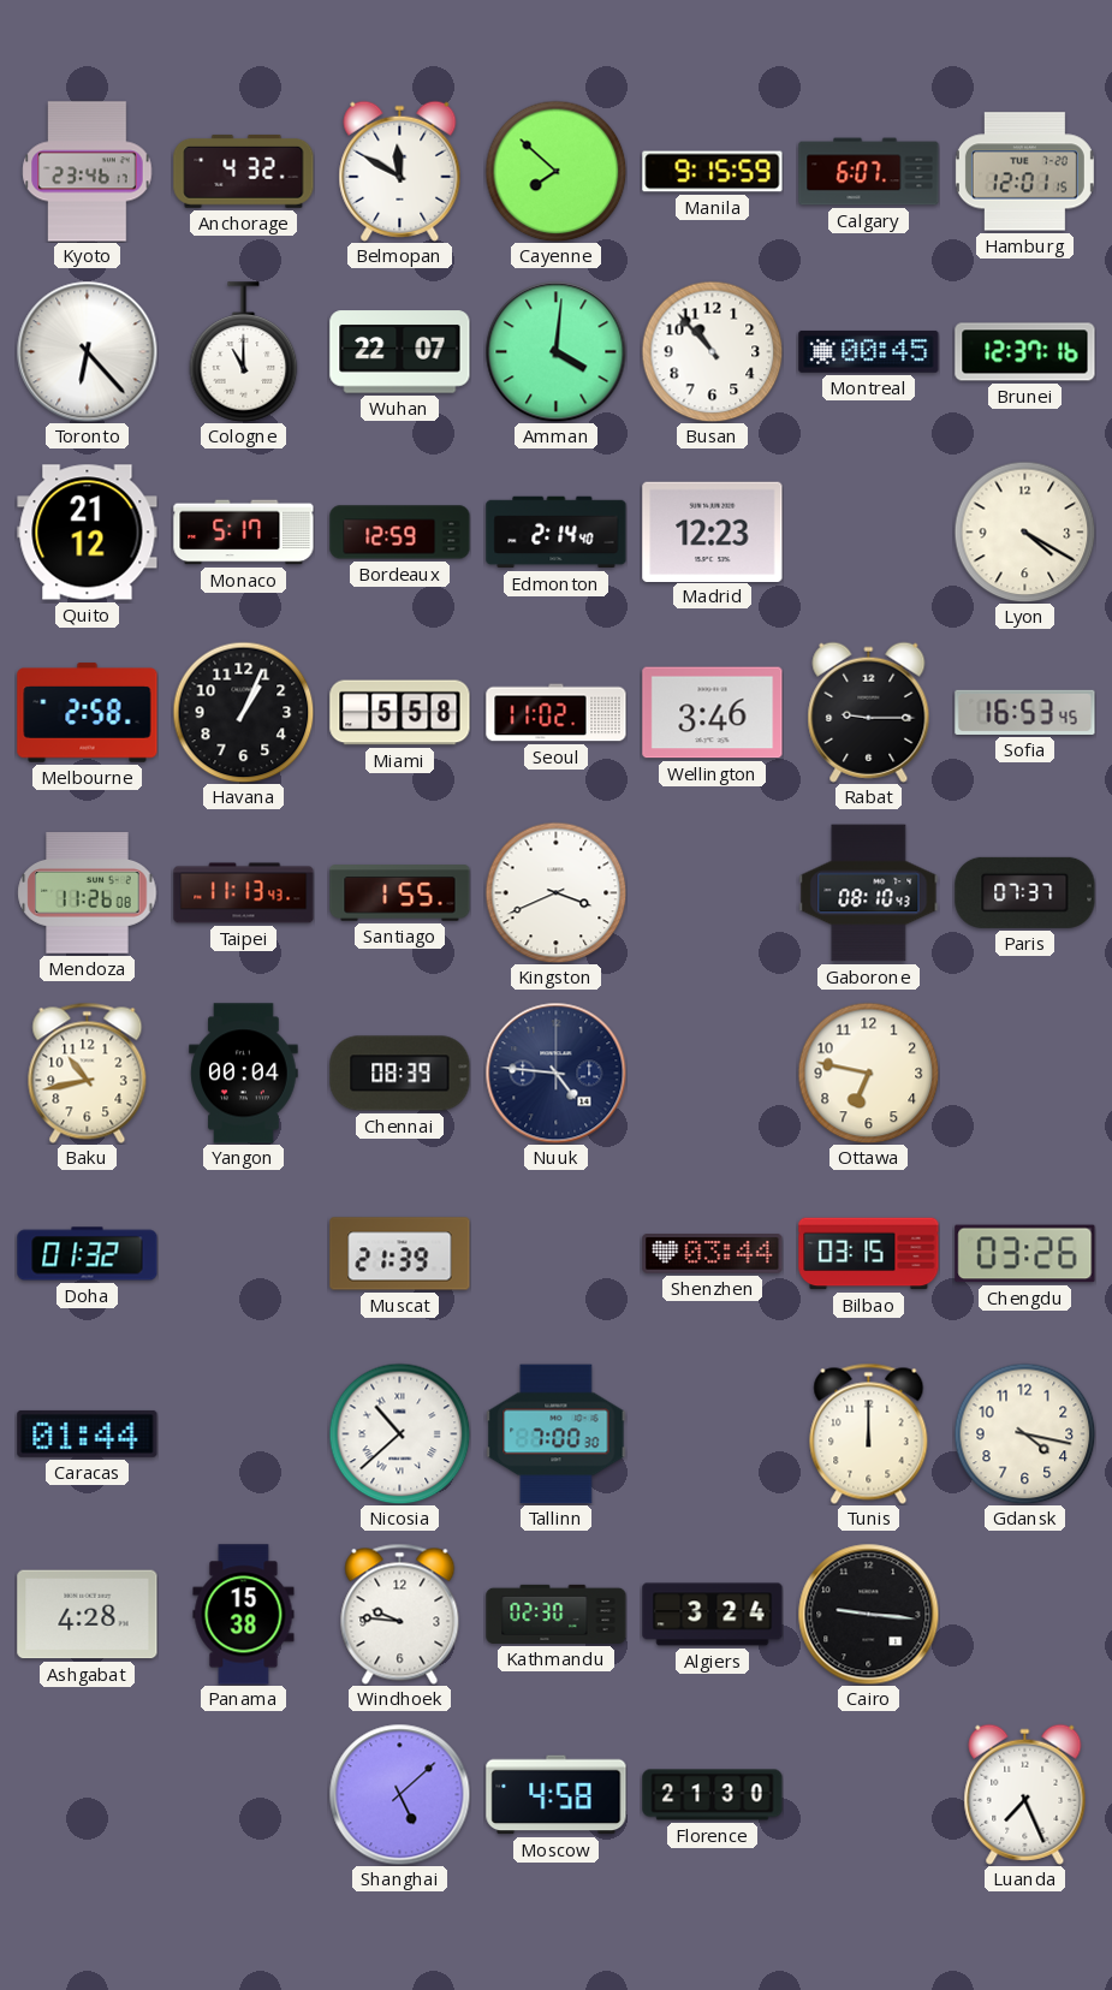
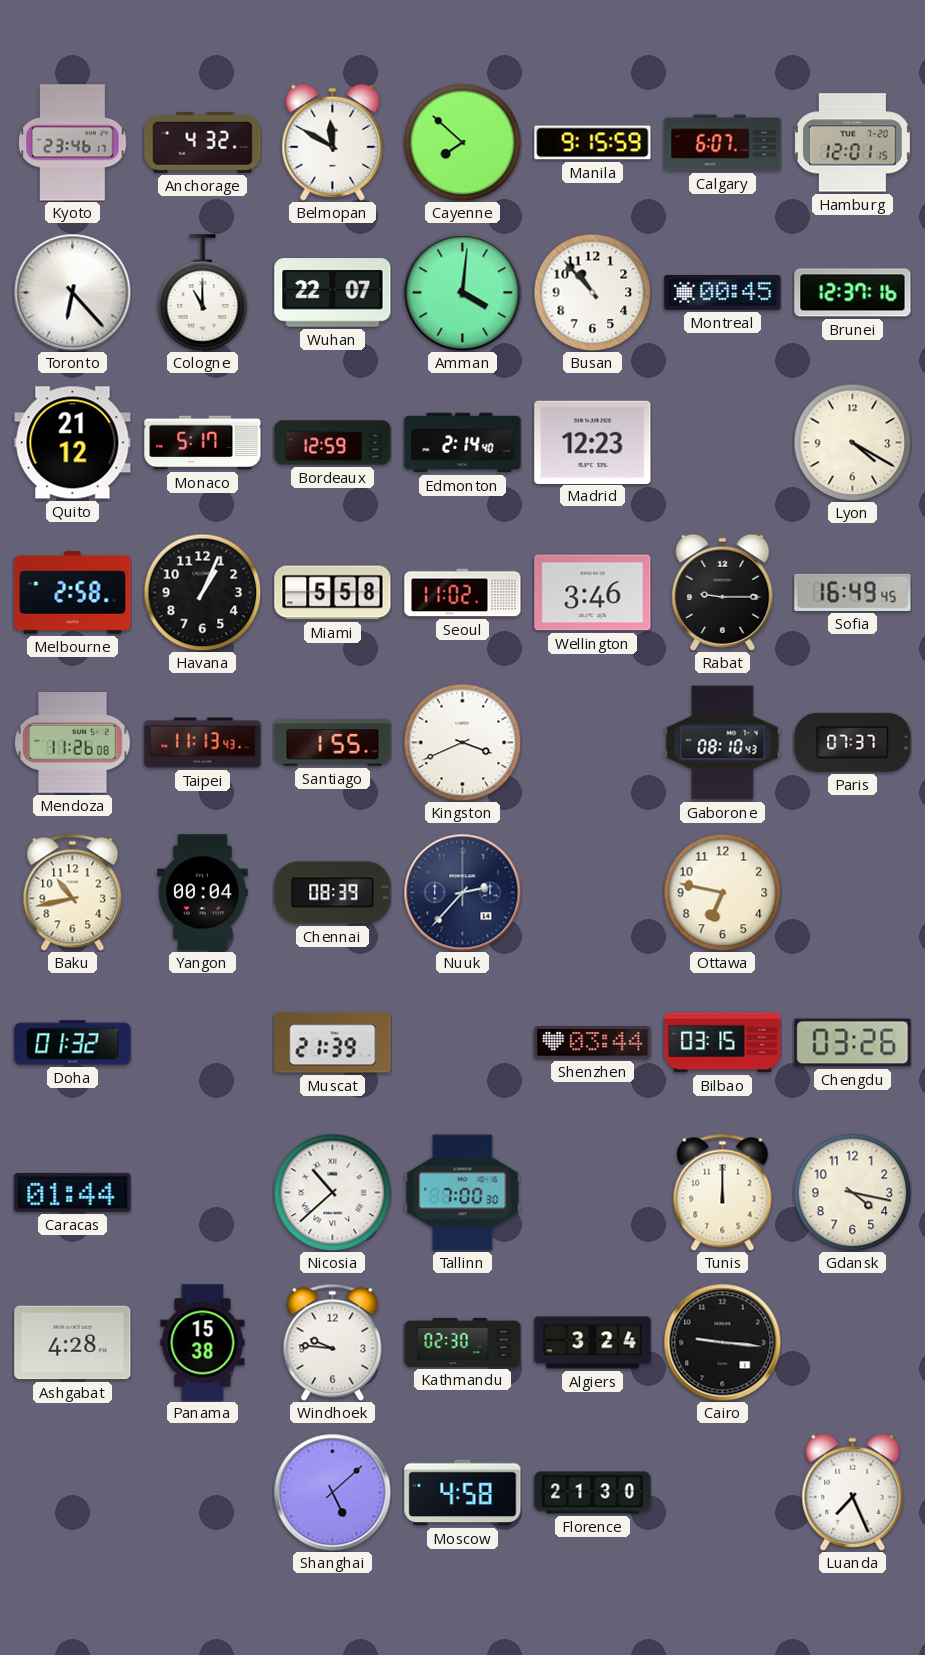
Sofia: 16:53 -> 16:49 (853, 592)
Nuuk: 4:46 -> 2:37 (462, 892)
